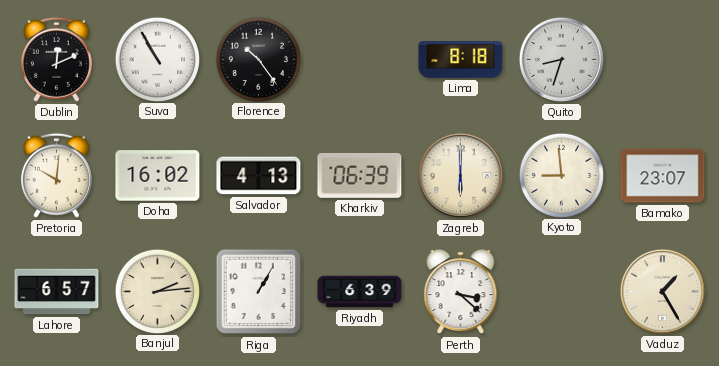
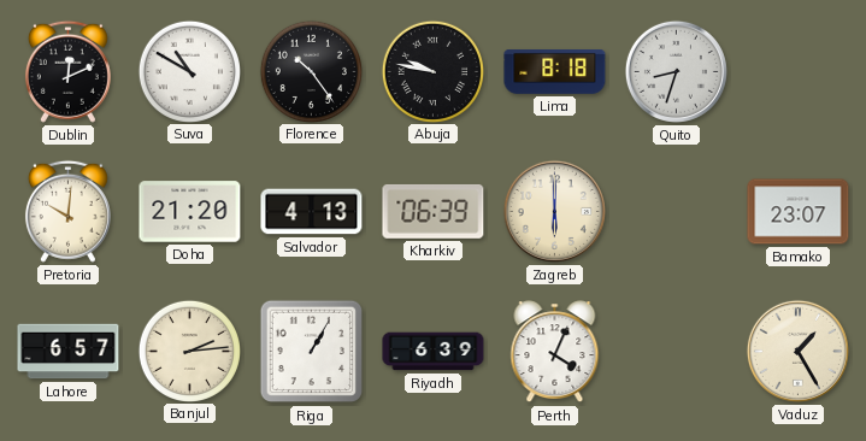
Suva: 10:55 -> 10:50 (189, 71)
Abuja: none -> 9:47 (432, 71)
Doha: 16:02 -> 21:20 (190, 212)
Kyoto: 8:59 -> none (561, 175)
Perth: 3:22 -> 4:04 (555, 352)
